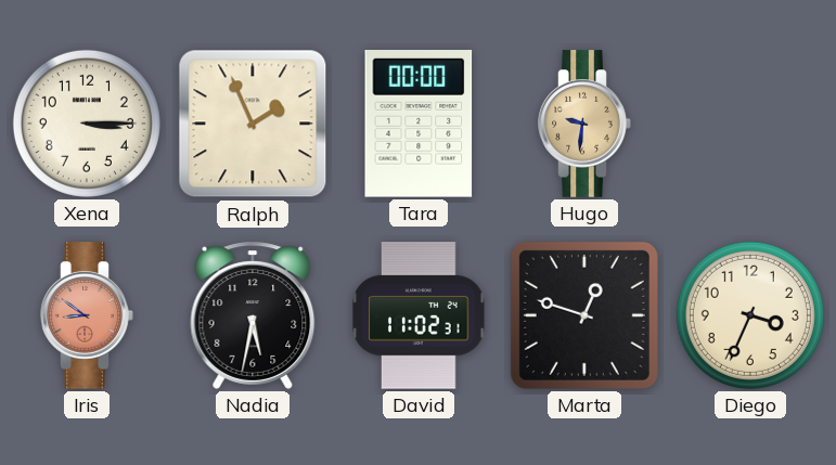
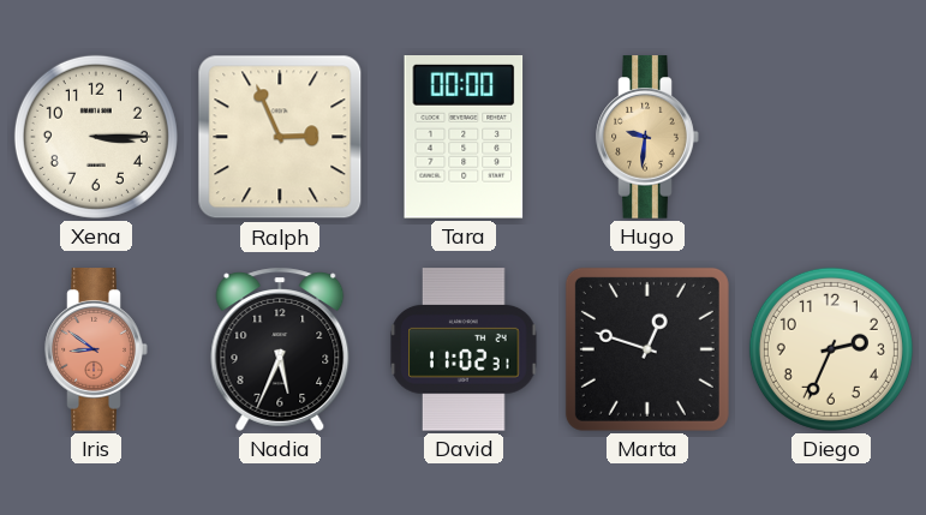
Ralph: 1:56 -> 2:56 (280, 137)
Nadia: 5:32 -> 5:34 (280, 349)
Diego: 3:34 -> 2:34 (831, 349)
